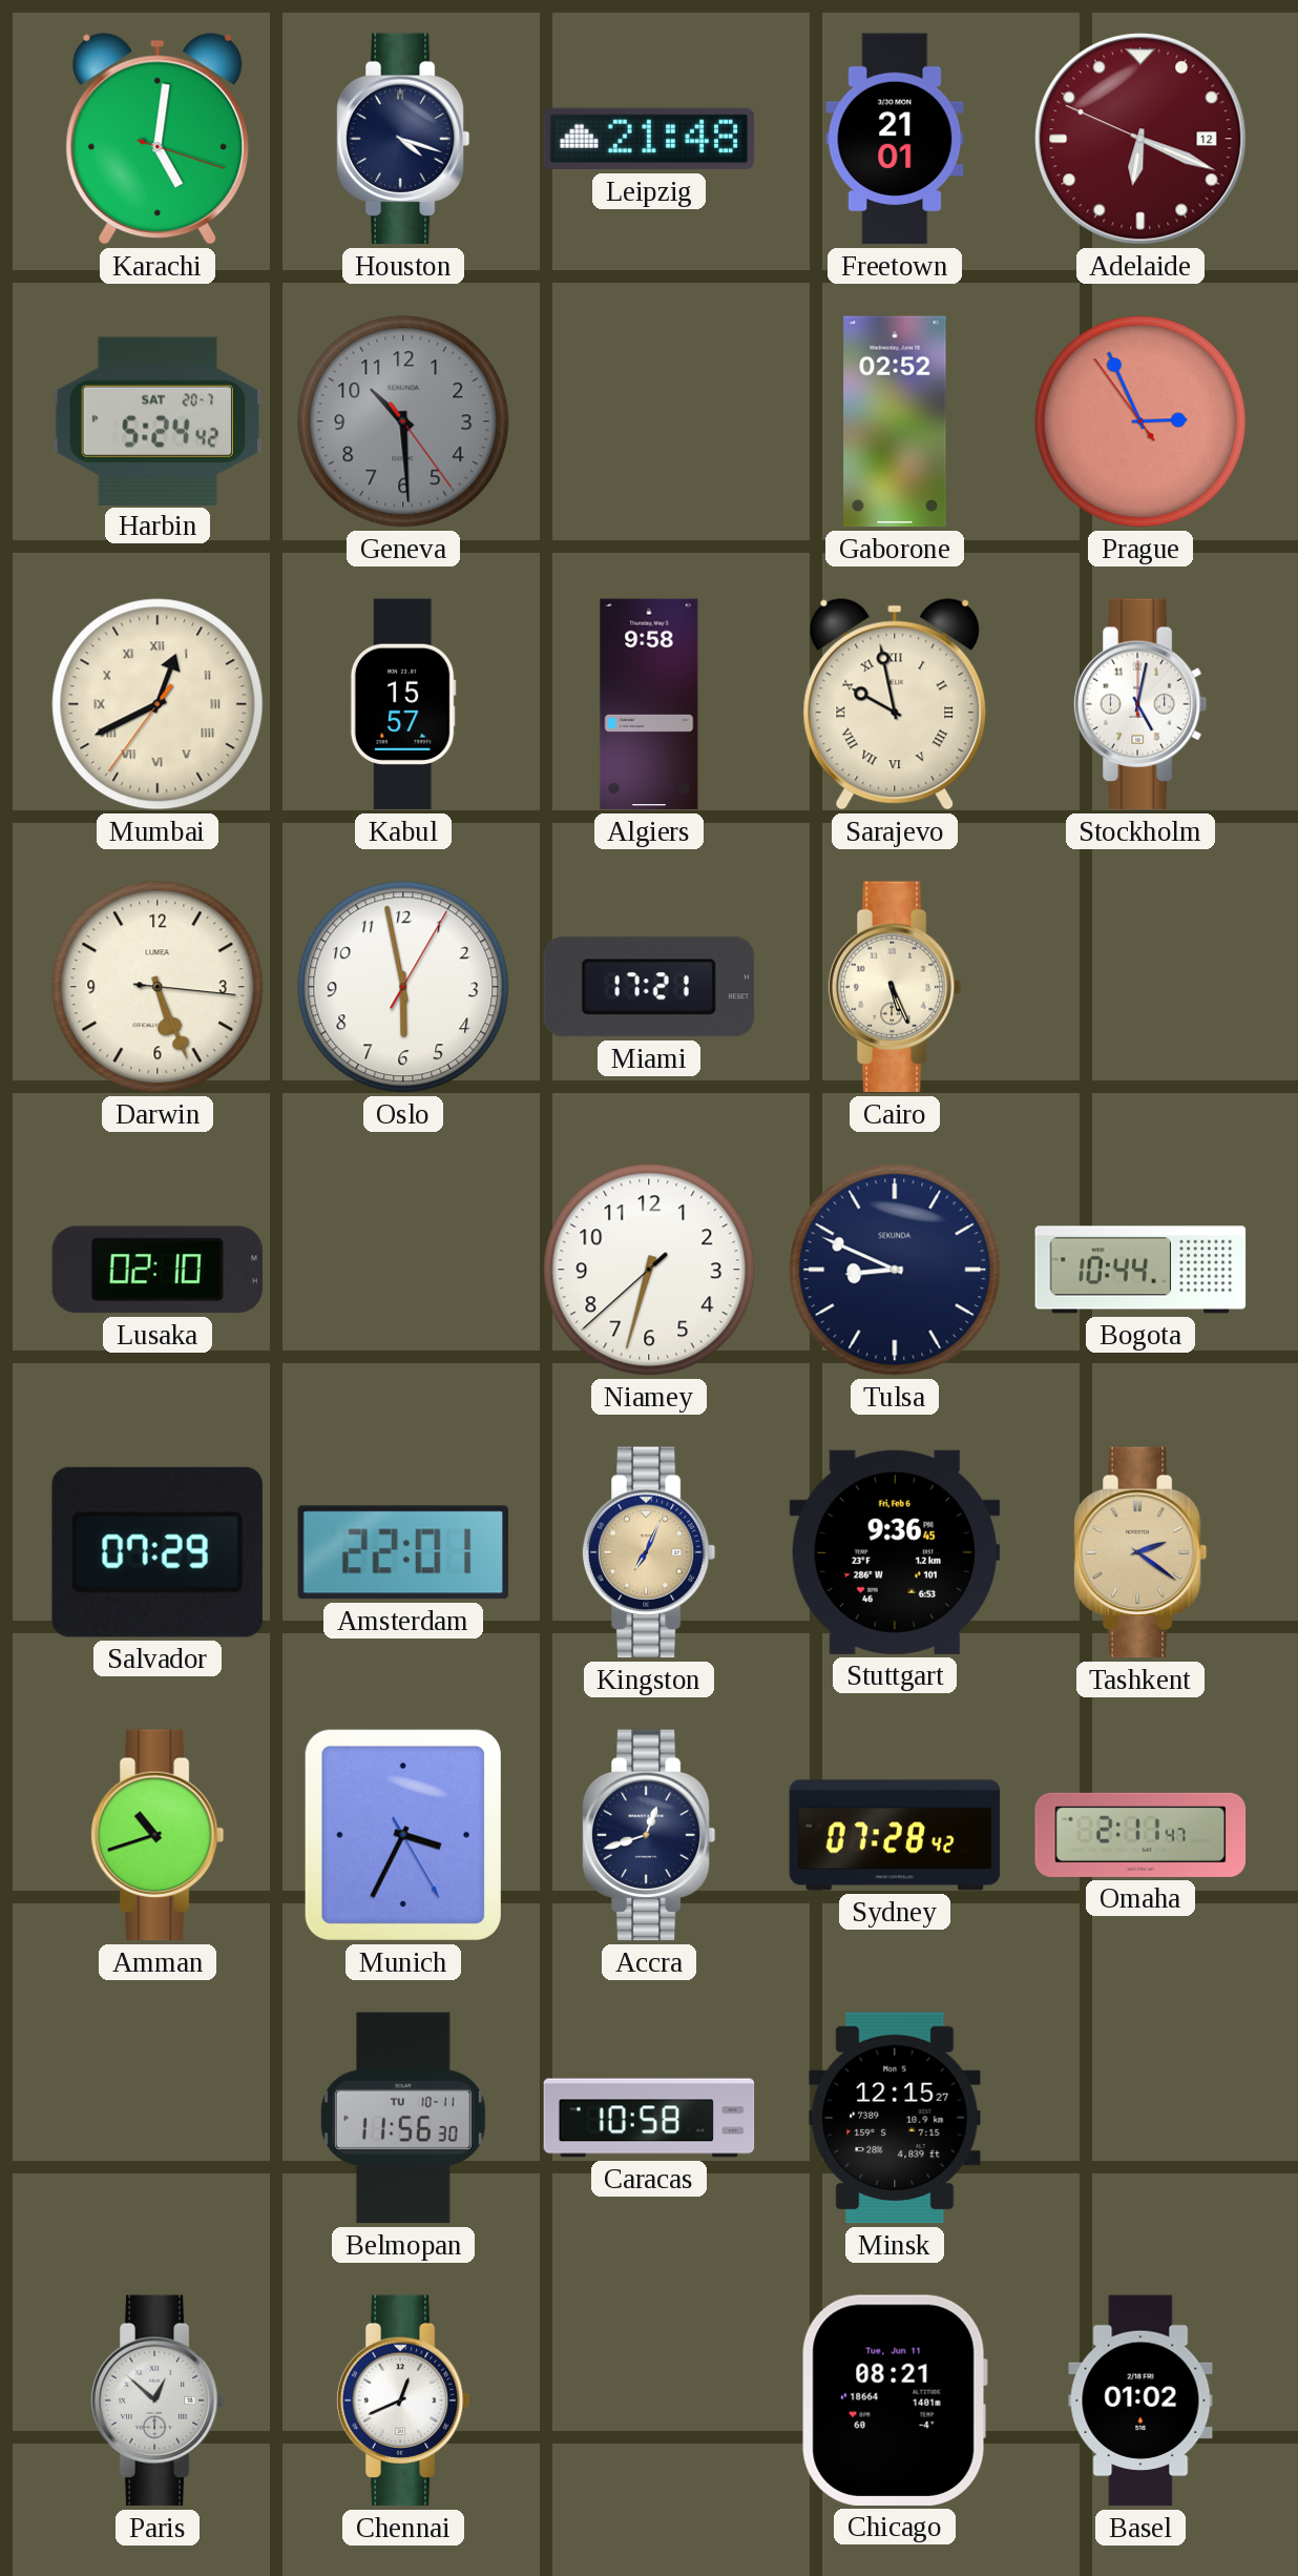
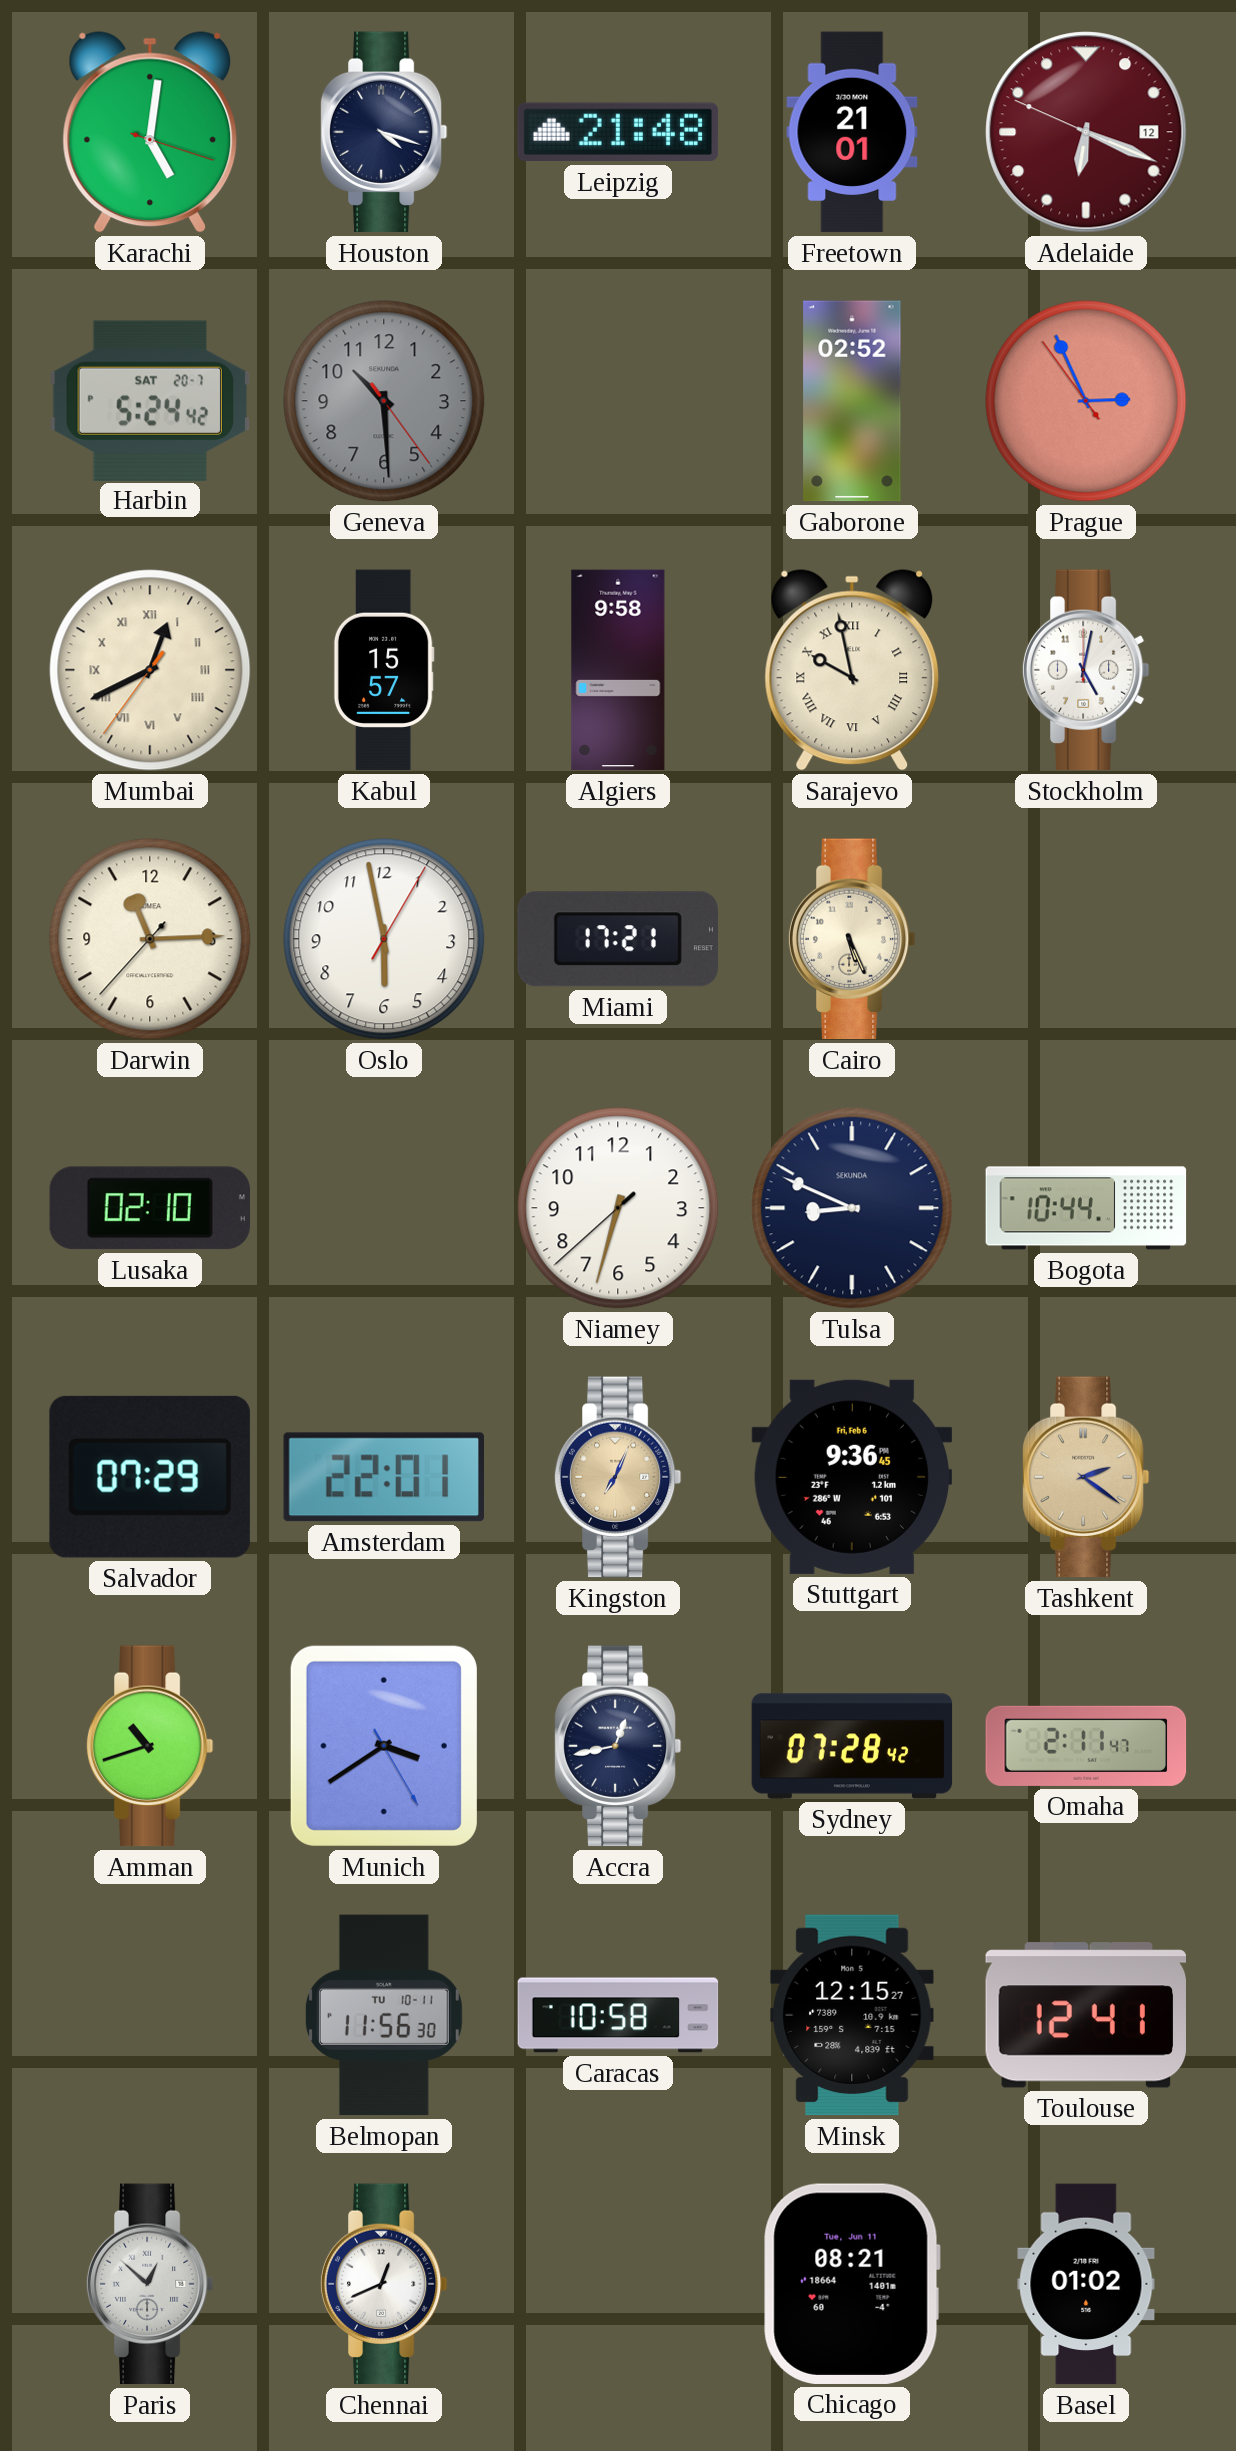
Darwin: 5:26 -> 11:14 (150, 939)
Munich: 3:34 -> 3:39 (384, 1746)
Accra: 12:42 -> 12:43 (618, 1746)
Toulouse: none -> 12:41 (1085, 2015)
